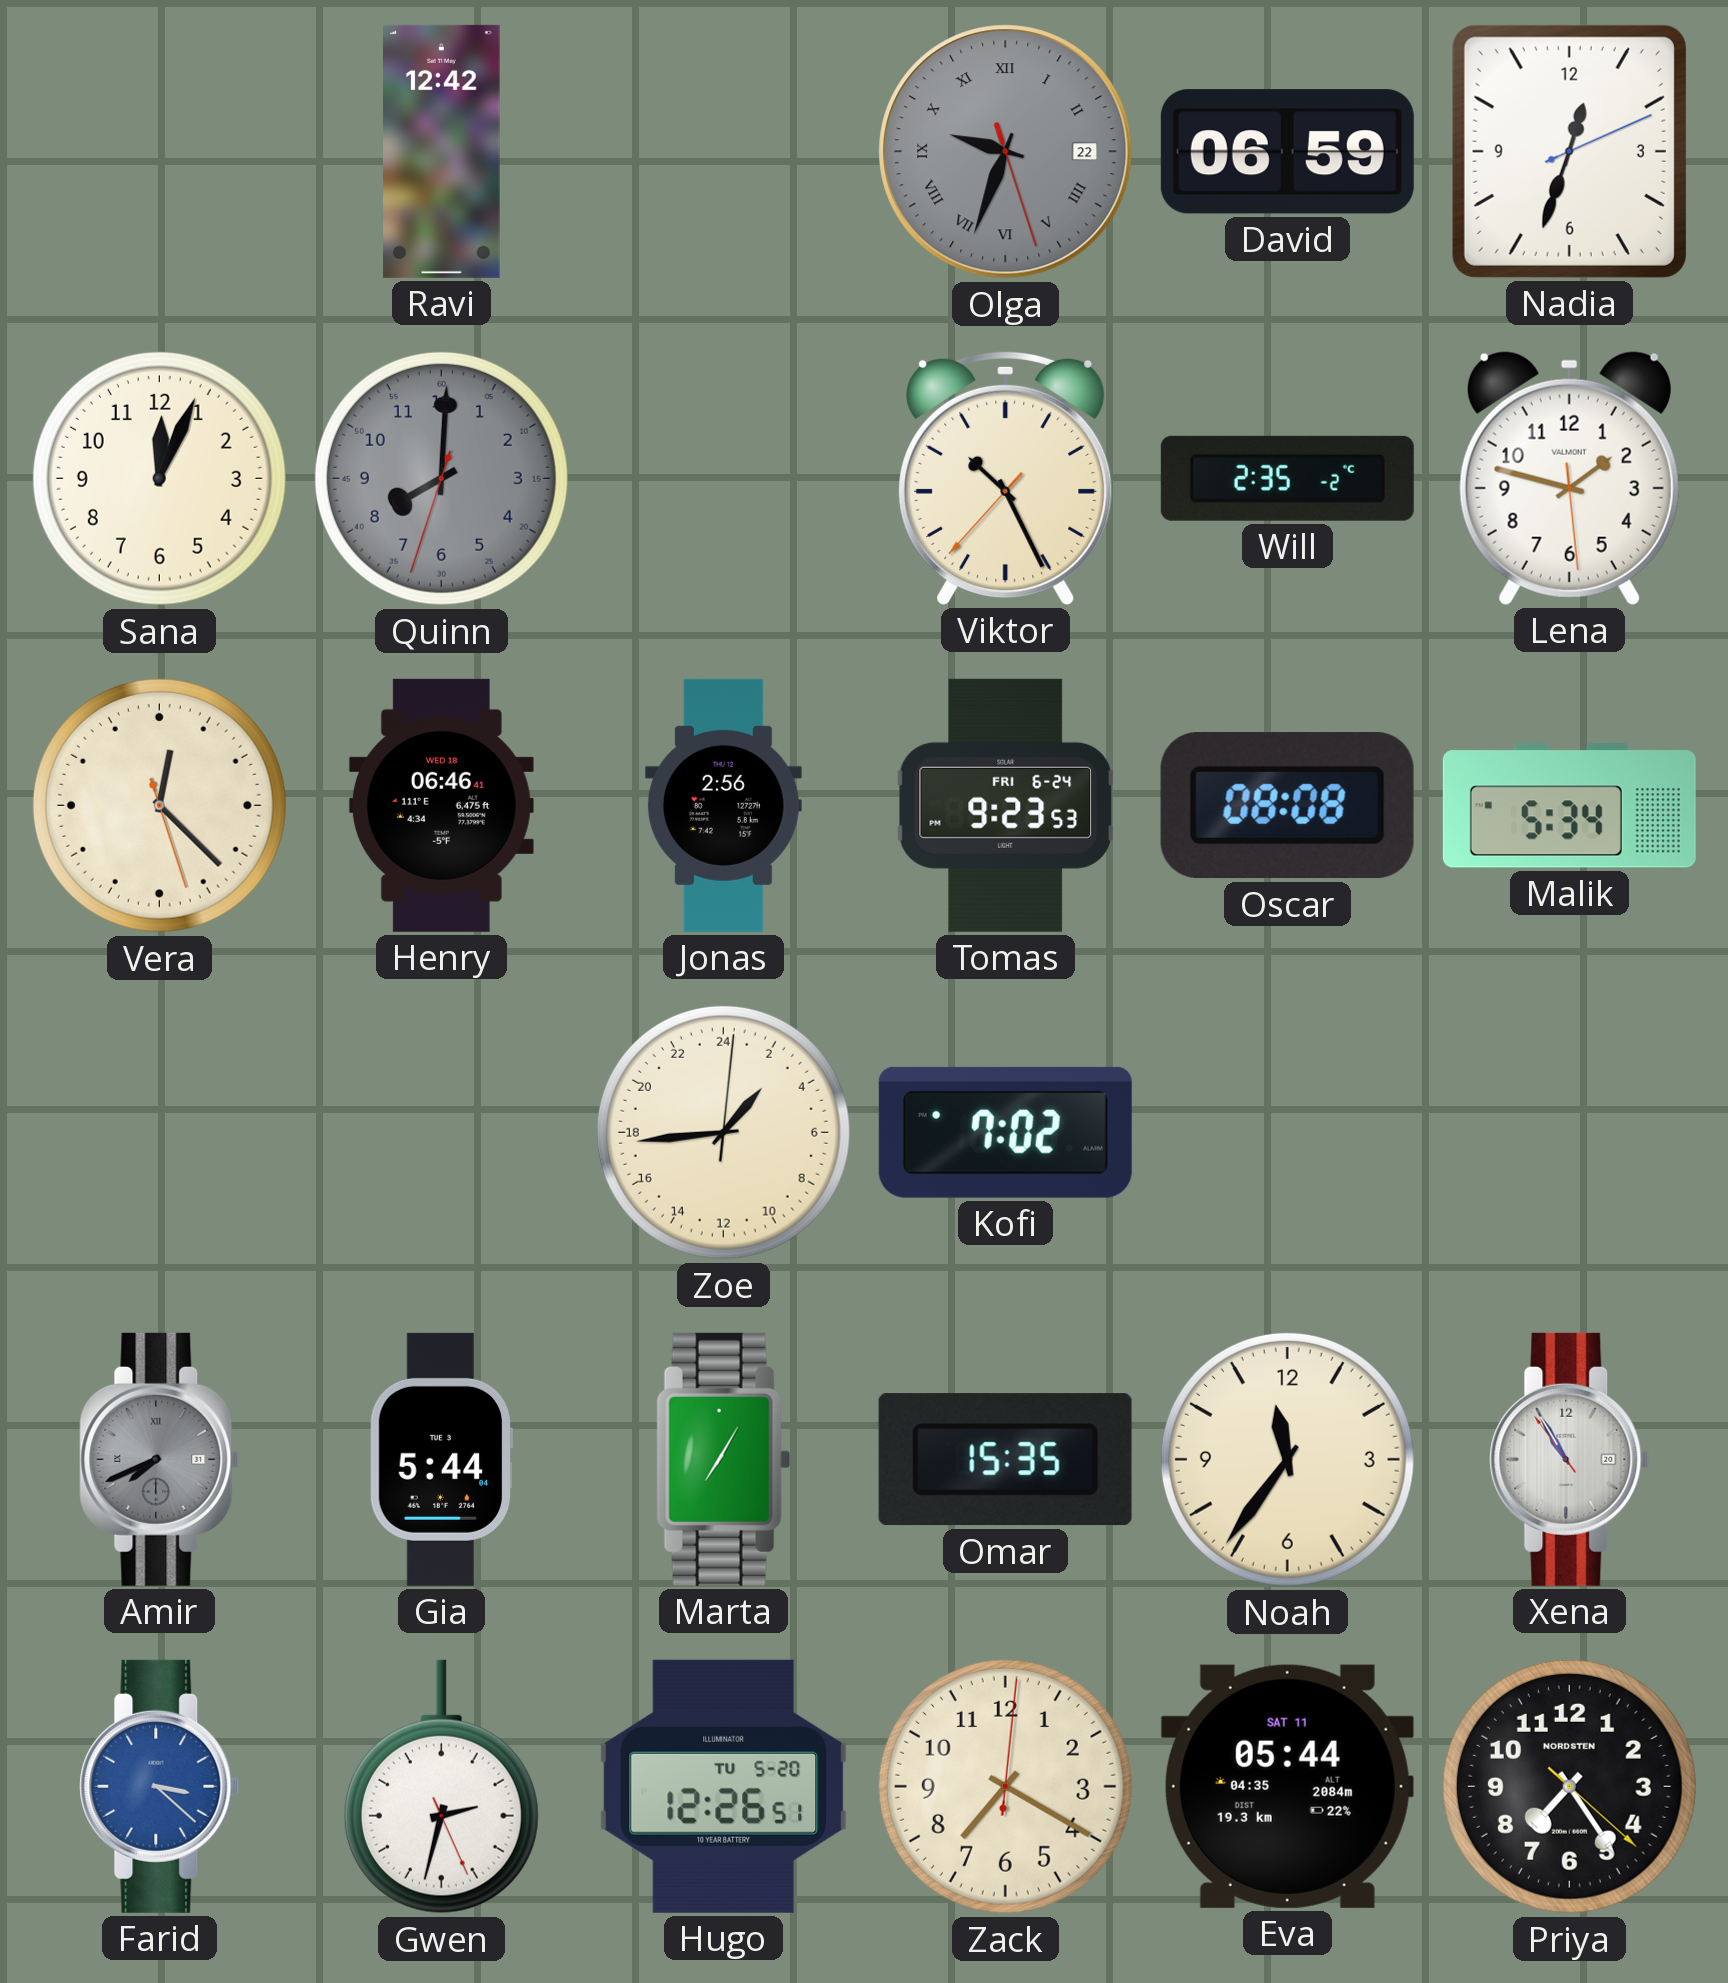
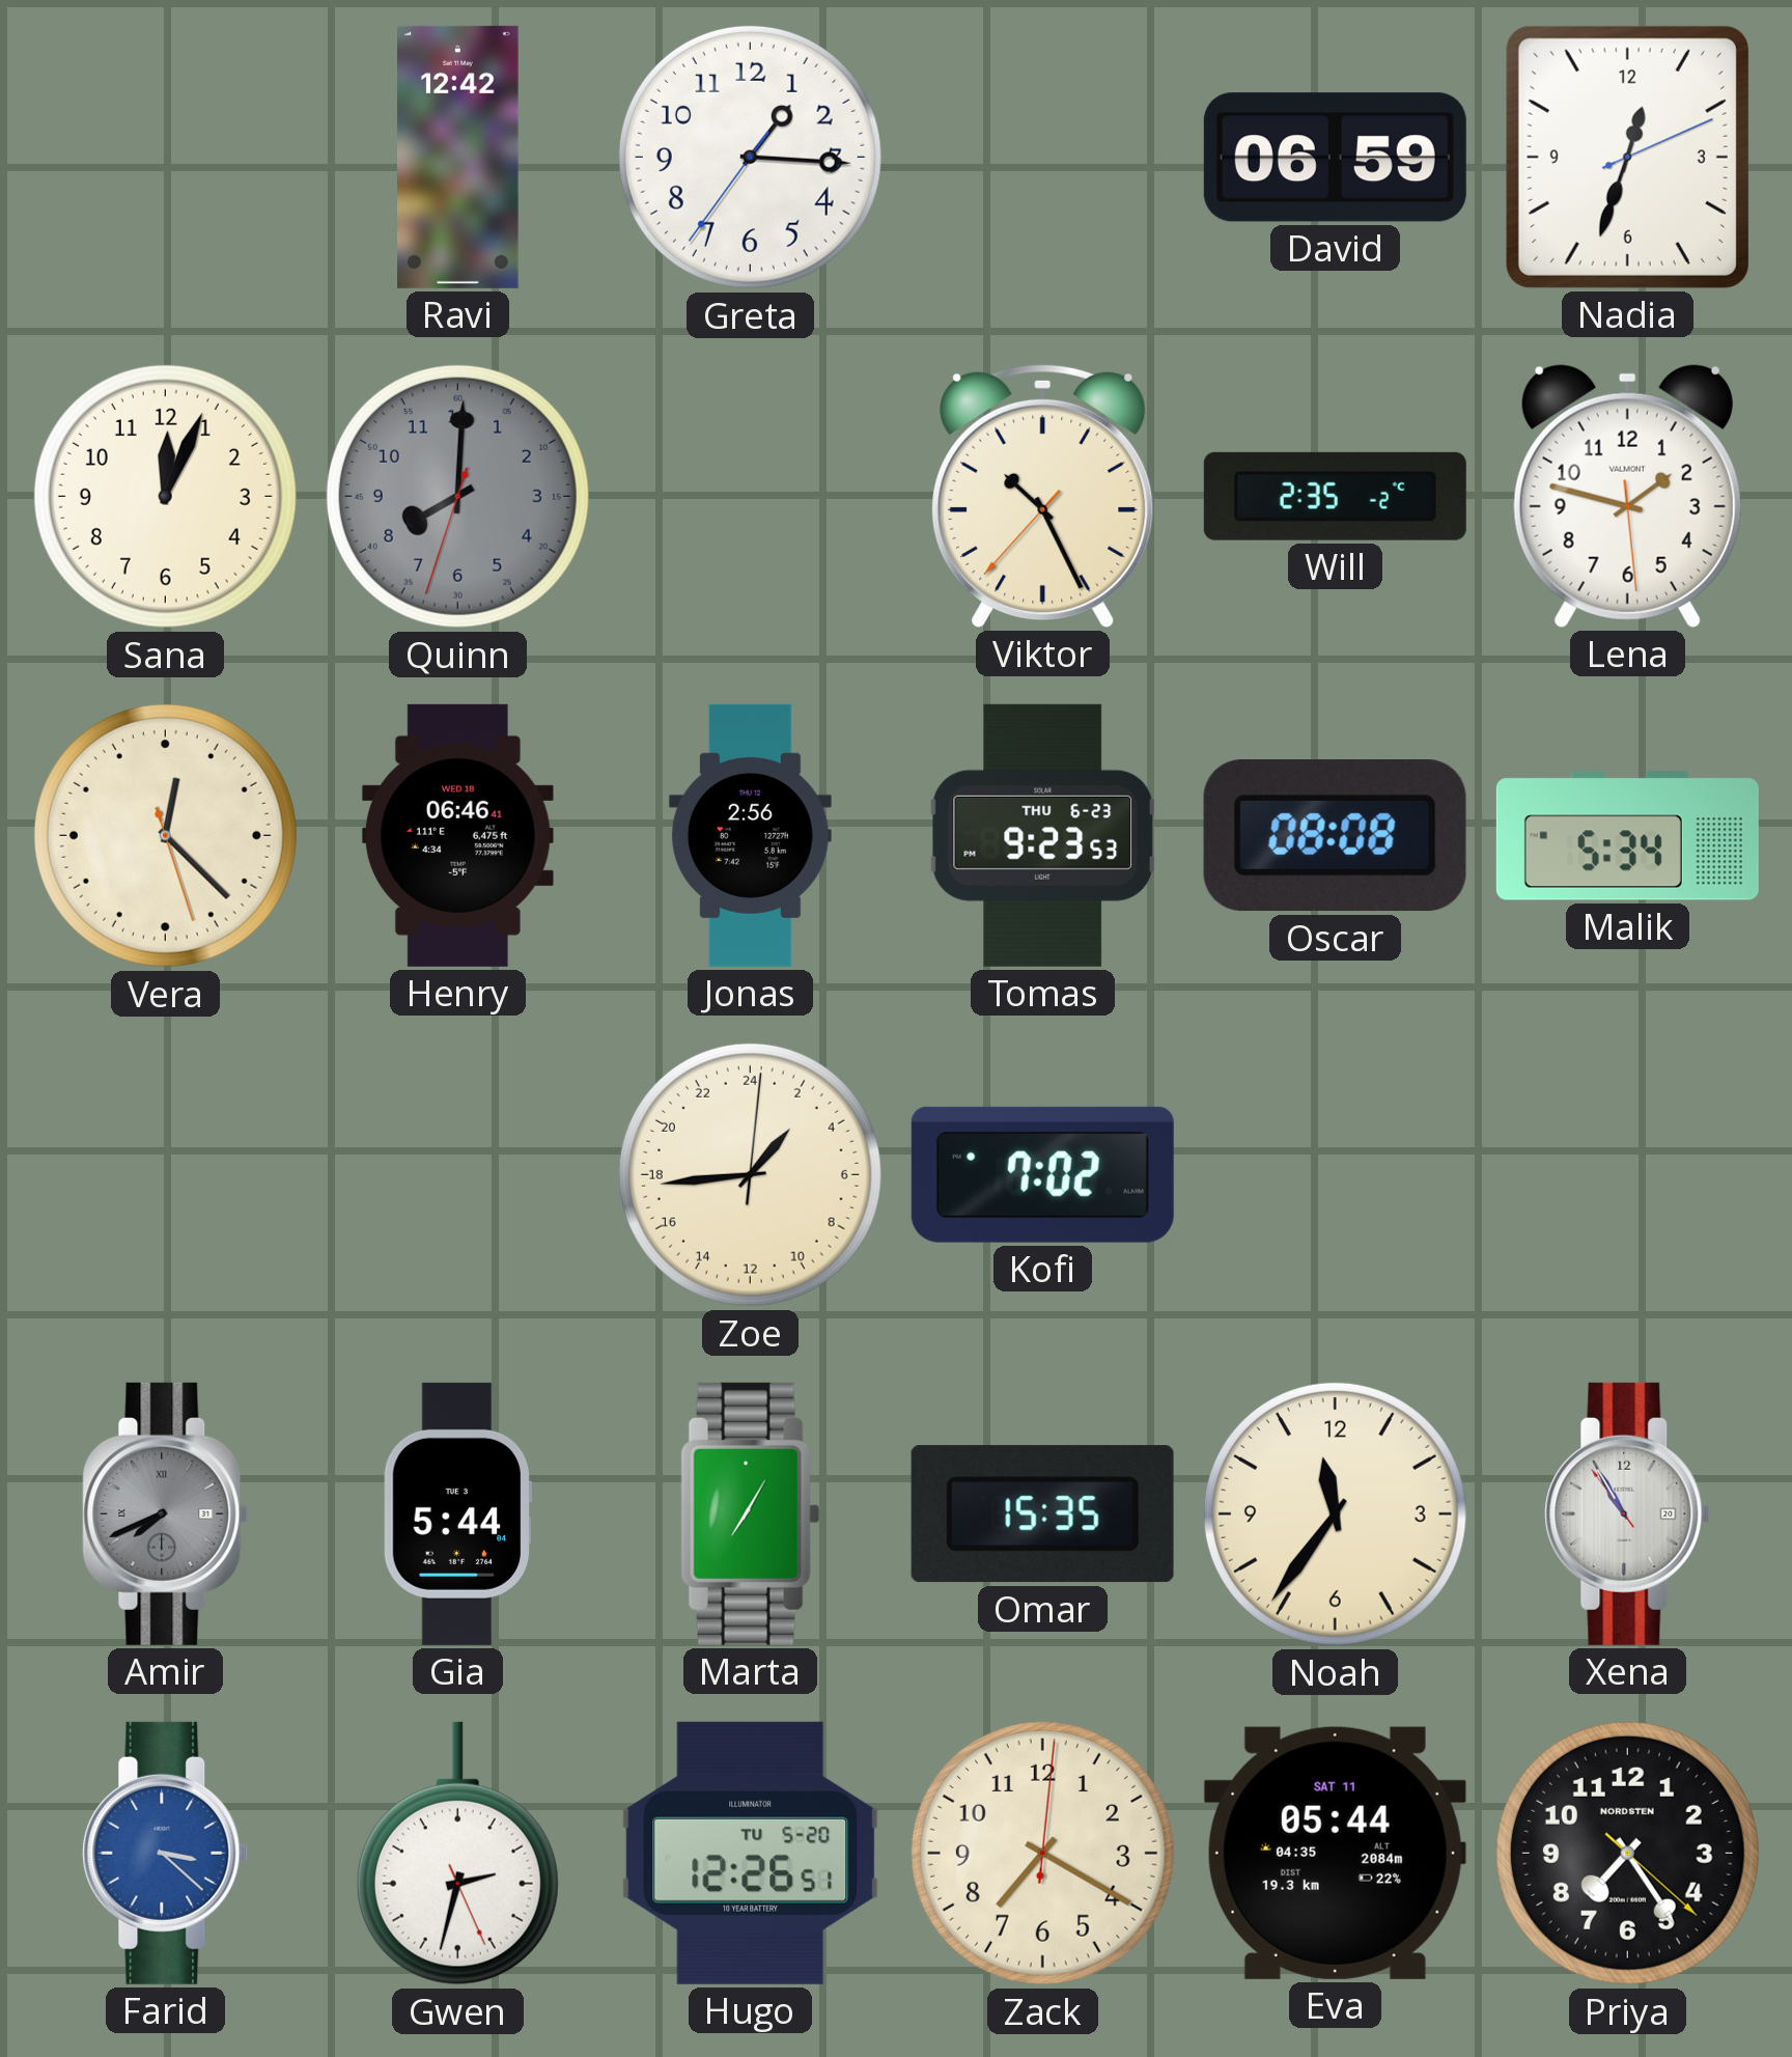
Greta: none -> 1:15 (750, 157)
Olga: 9:33 -> none (1006, 152)
Tomas date: FRI 6-24 -> THU 6-23 (1043, 835)
